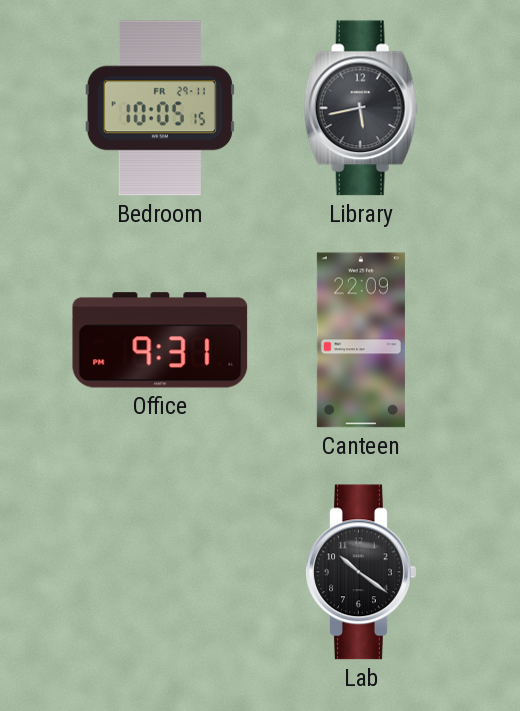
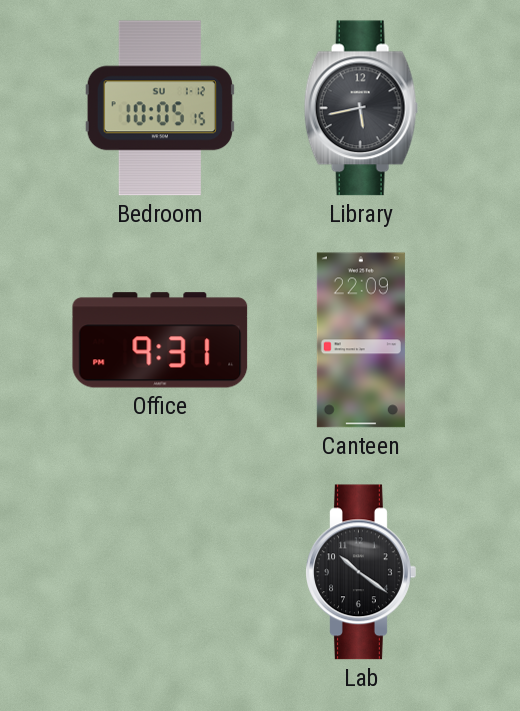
Bedroom date: FR 29-11 -> SU 1-12 (160, 108)
